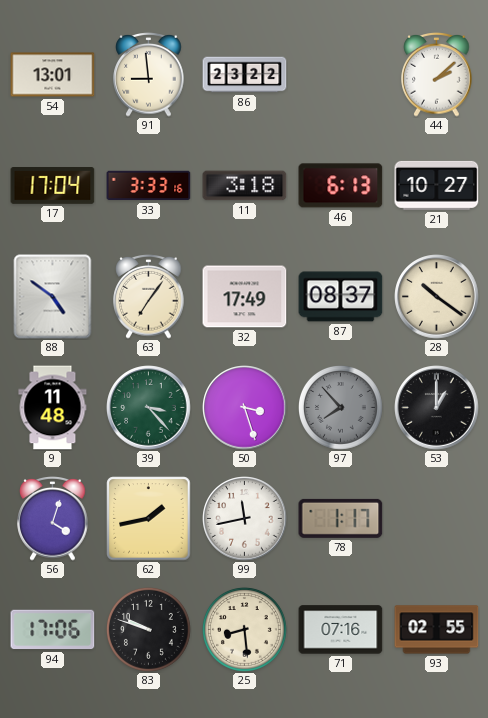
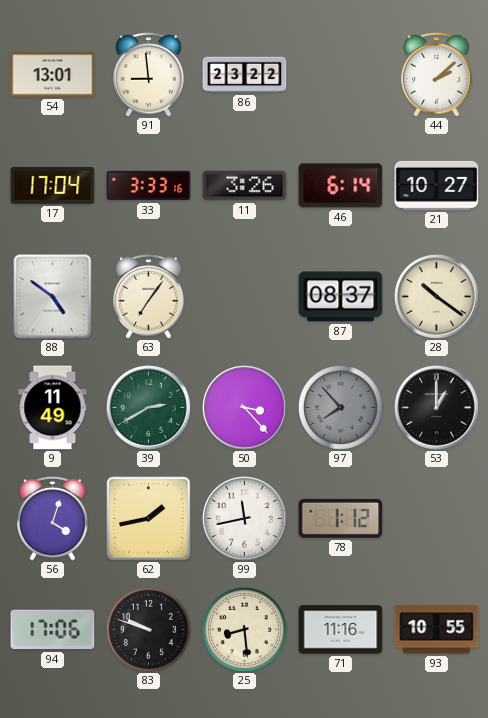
11: 3:18 -> 3:26 (245, 186)
46: 6:13 -> 6:14 (341, 186)
32: 17:49 -> none (245, 297)
9: 11:48 -> 11:49 (53, 408)
39: 3:23 -> 2:40 (149, 408)
50: 3:27 -> 3:23 (245, 408)
78: 1:17 -> 1:12 (341, 518)
71: 07:16 -> 11:16 (341, 630)
93: 02:55 -> 10:55 (437, 630)
